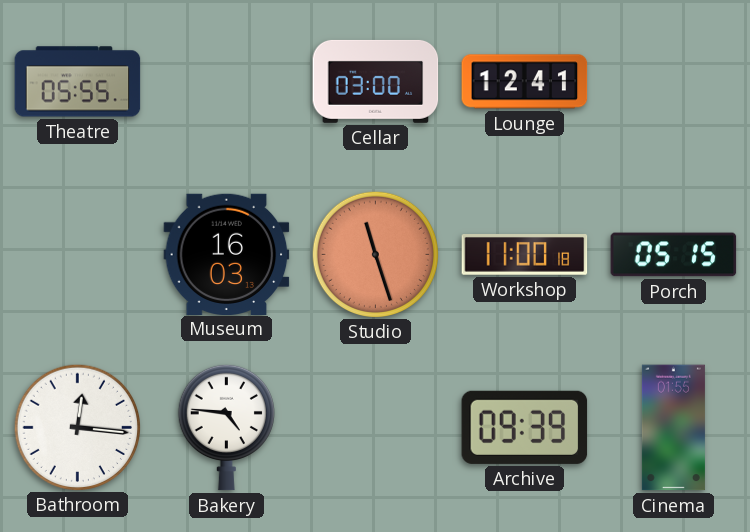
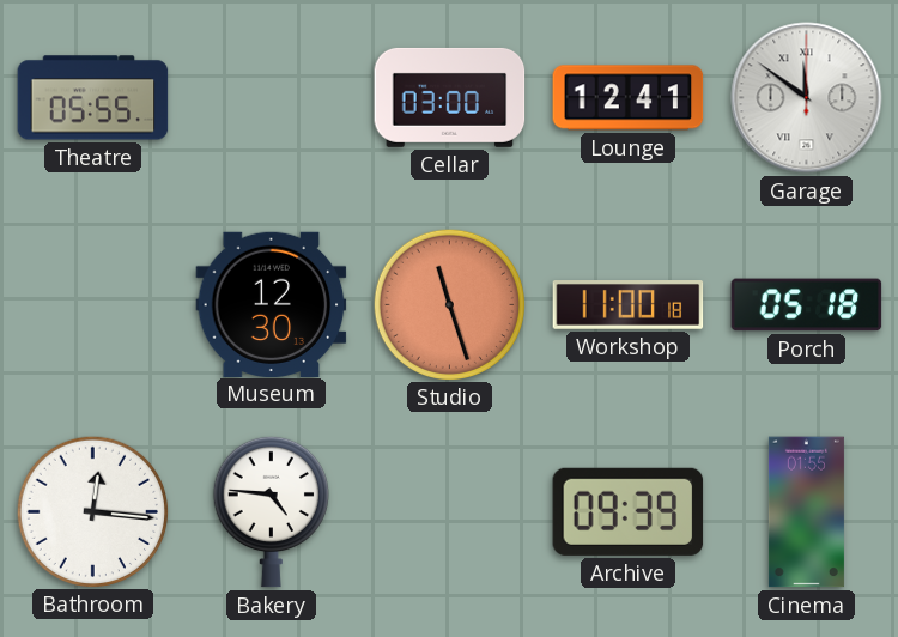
Garage: none -> 11:51 (807, 98)
Museum: 16:03 -> 12:30 (272, 304)
Porch: 05:15 -> 05:18 (807, 305)
